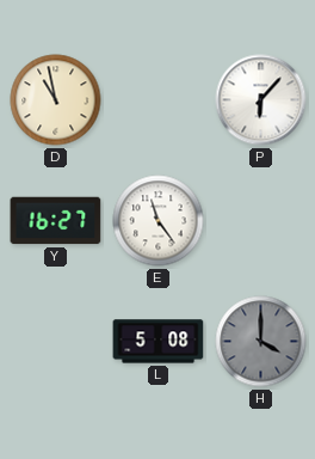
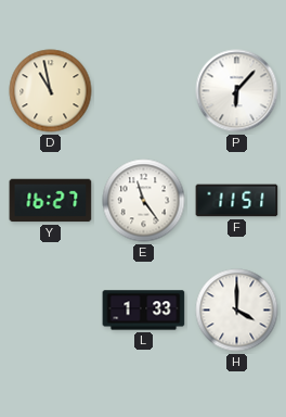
F: none -> 11:51 (237, 201)
L: 5:08 -> 1:33 (144, 311)
H dial: grey -> white (237, 311)
